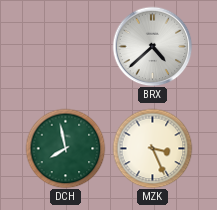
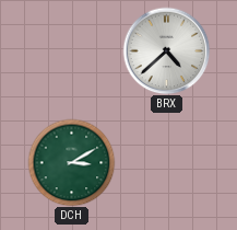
DCH: 7:58 -> 3:10 (71, 162)
MZK: 3:26 -> none (152, 148)
